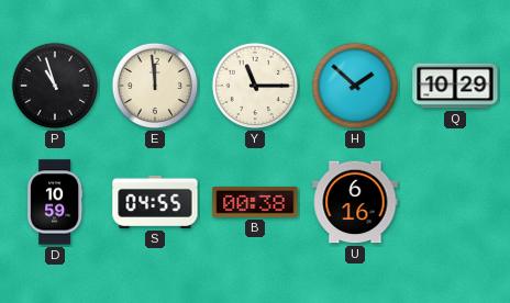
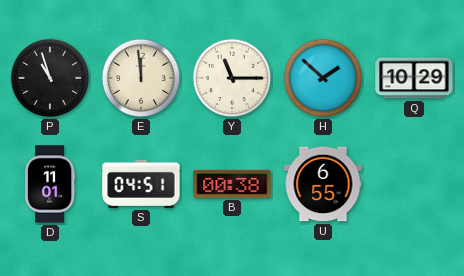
D: 10:59 -> 11:01 (50, 184)
S: 04:55 -> 04:51 (141, 184)
U: 6:16 -> 6:55 (323, 184)
